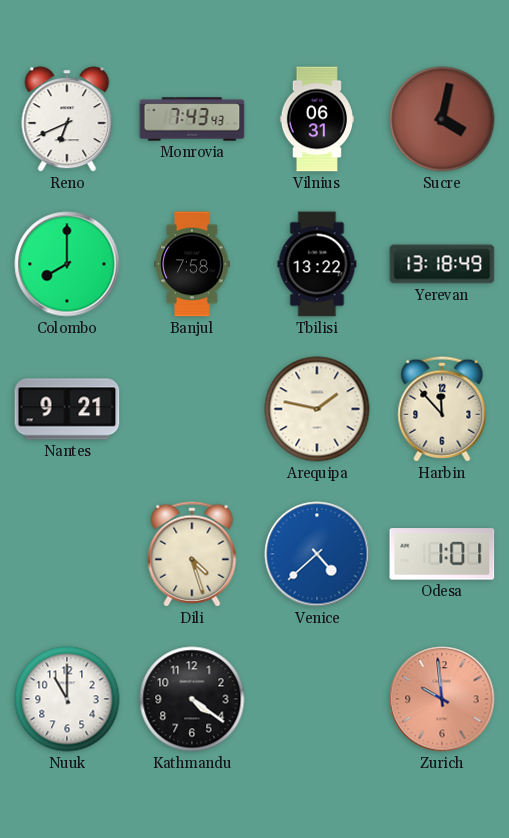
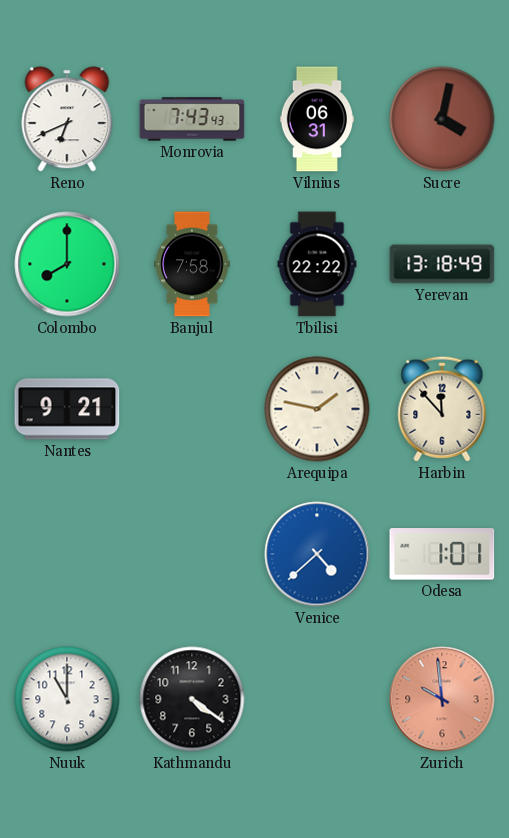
Tbilisi: 13:22 -> 22:22 (317, 264)
Dili: 4:27 -> none (192, 554)
